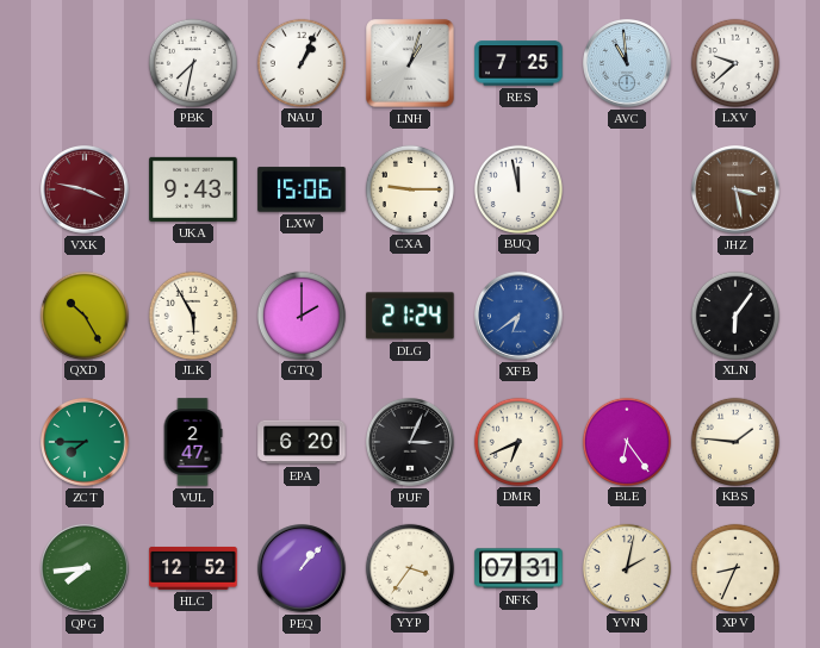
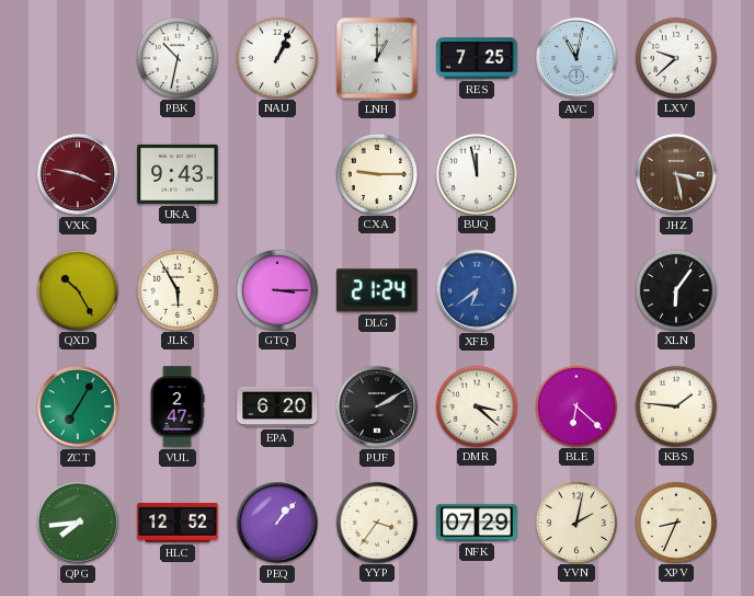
PBK: 7:32 -> 10:32 (176, 57)
LNH: 1:03 -> 1:00 (377, 58)
AVC: 10:59 -> 11:02 (576, 58)
LXW: 15:06 -> none (302, 189)
GTQ: 2:00 -> 3:15 (276, 289)
ZCT: 7:45 -> 7:05 (78, 406)
PUF: 3:04 -> 2:10 (377, 406)
DMR: 6:41 -> 3:22 (476, 405)
BLE: 6:24 -> 6:22 (575, 405)
NFK: 07:31 -> 07:29 (477, 523)
